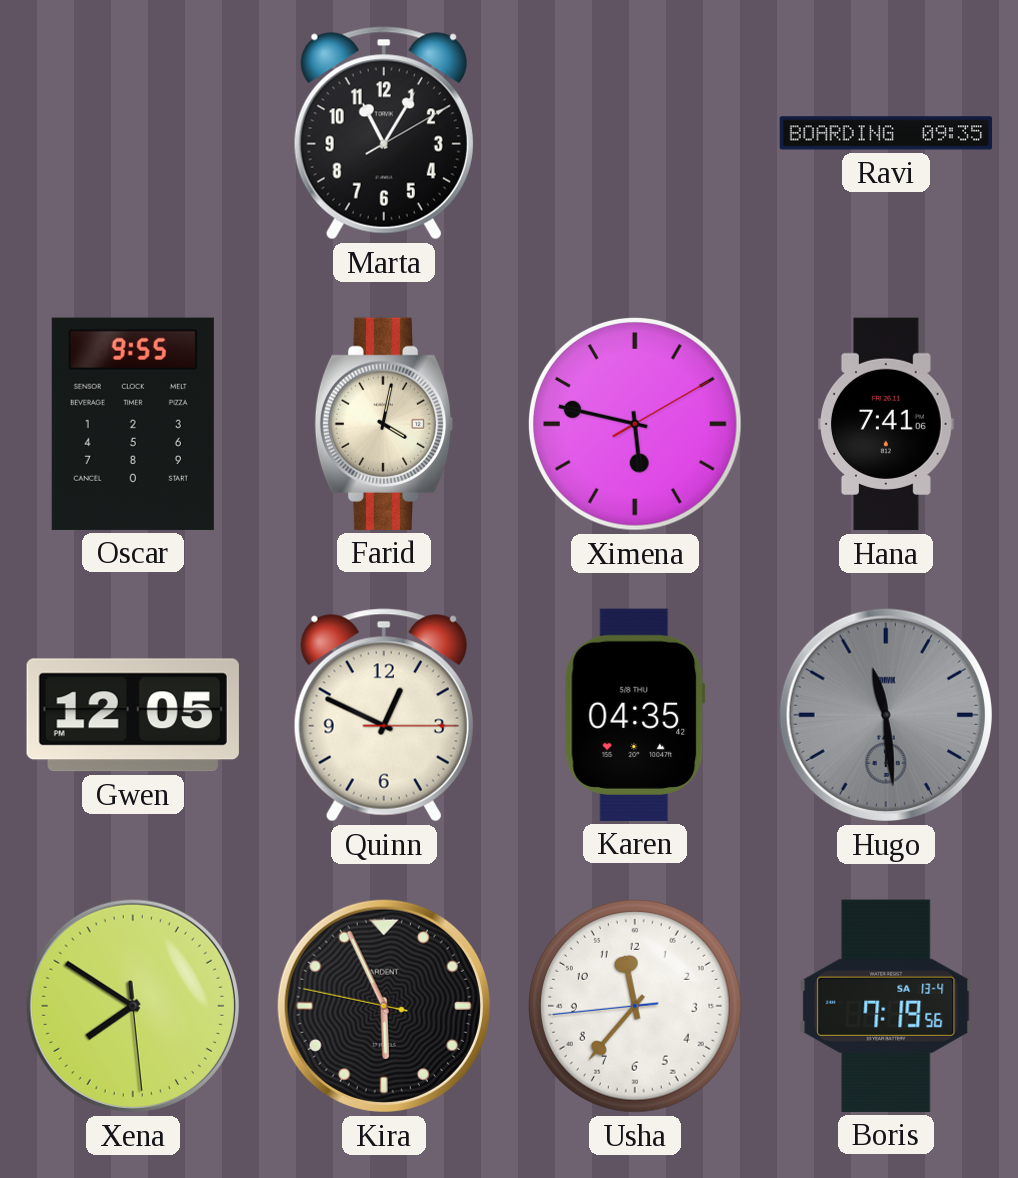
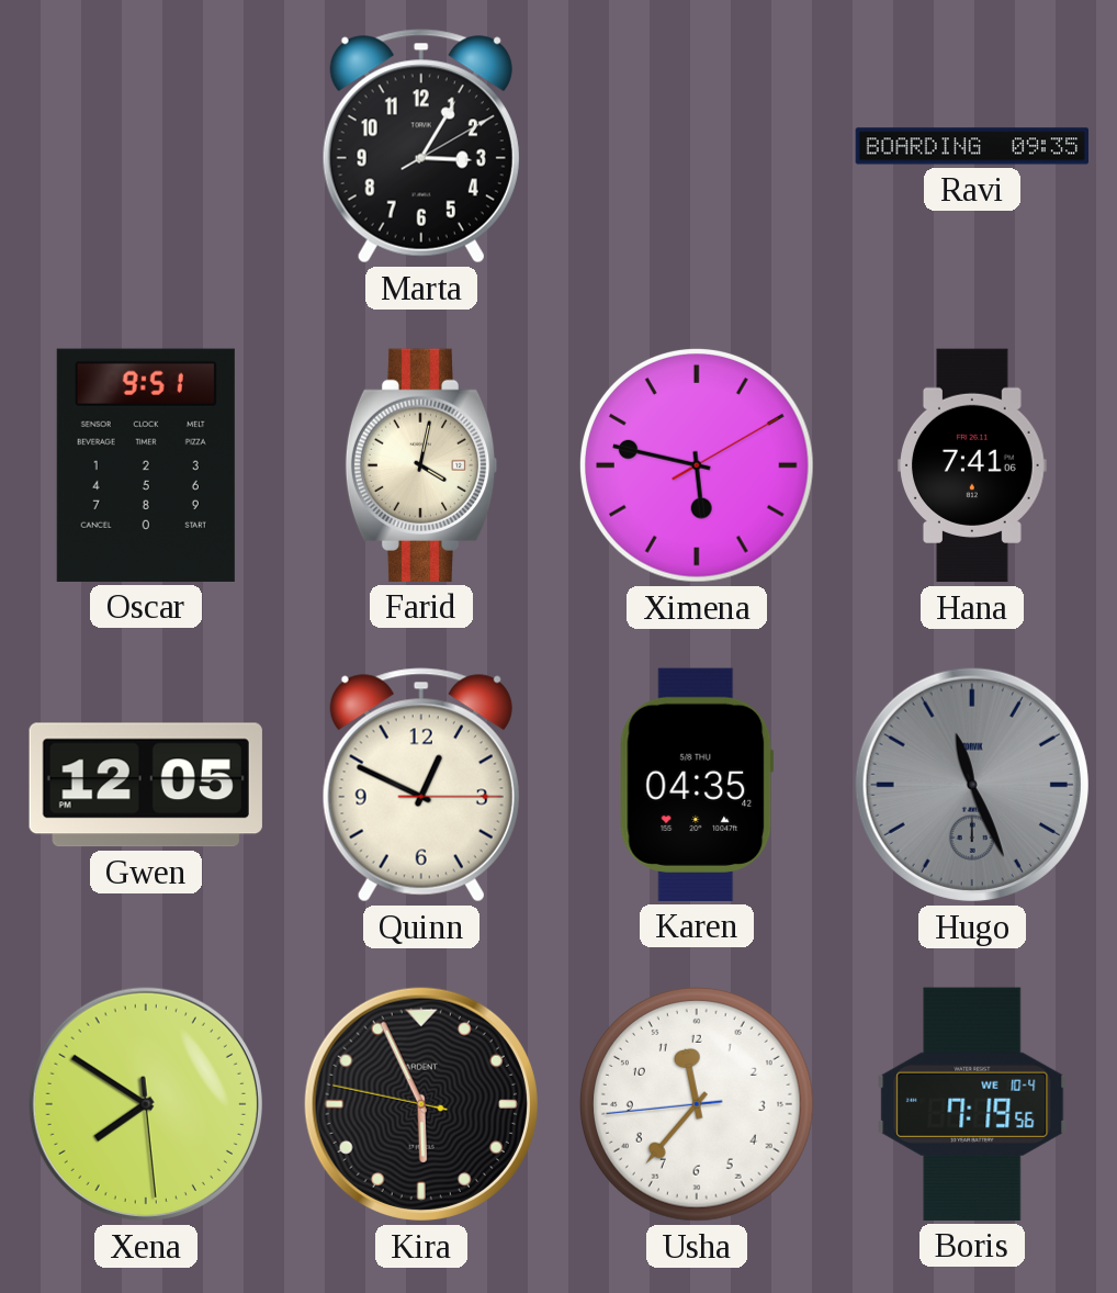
Marta: 11:05 -> 3:05 (421, 146)
Oscar: 9:55 -> 9:51 (146, 465)
Hugo: 11:29 -> 11:26 (972, 785)
Boris date: SA 13-4 -> WE 10-4 (972, 1104)
